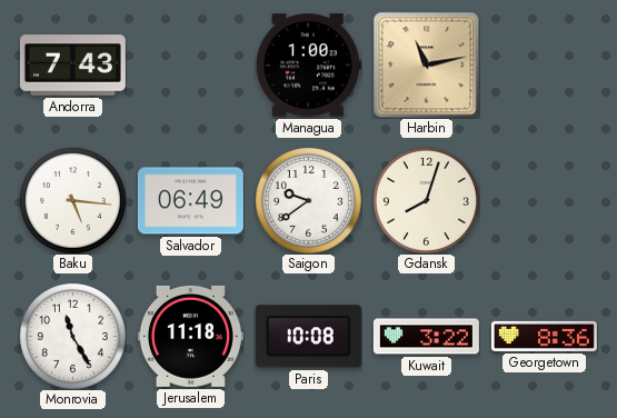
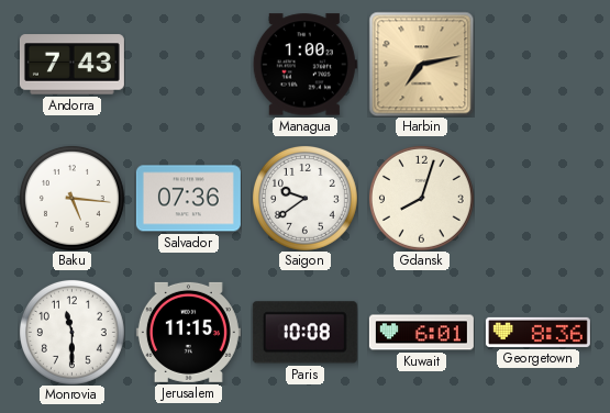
Harbin: 11:13 -> 7:13 (421, 64)
Salvador: 06:49 -> 07:36 (188, 199)
Monrovia: 11:25 -> 11:30 (71, 332)
Jerusalem: 11:18 -> 11:15 (188, 332)
Kuwait: 3:22 -> 6:01 (421, 333)
